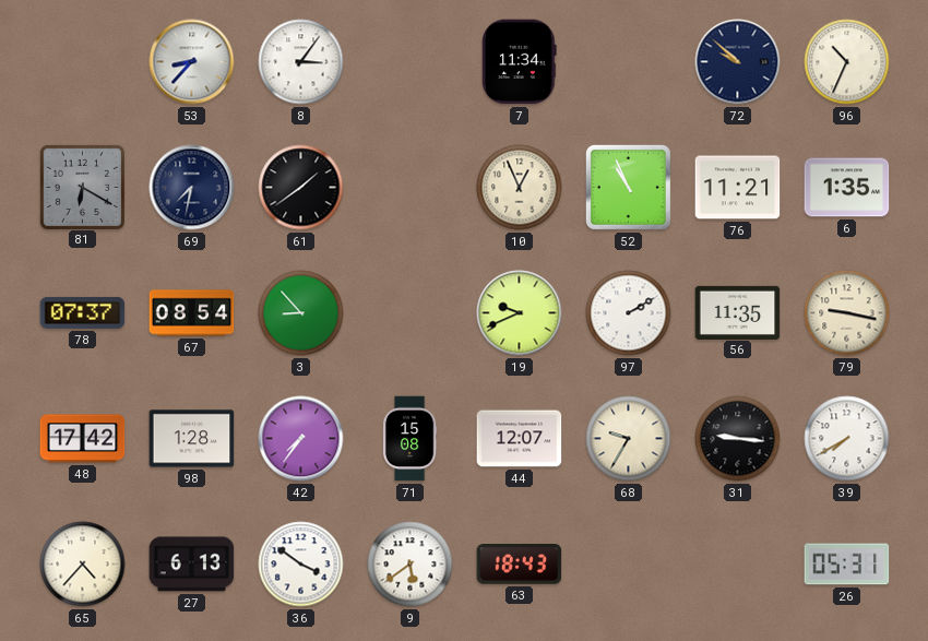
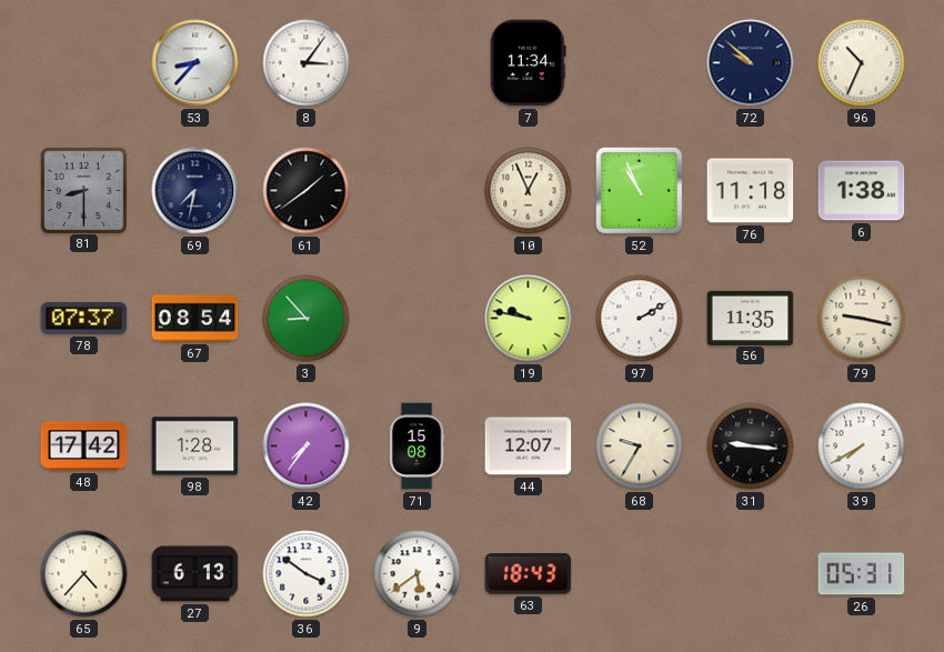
81: 6:20 -> 8:30 (83, 190)
76: 11:21 -> 11:18 (751, 191)
6: 1:35 -> 1:38 (862, 191)
19: 9:41 -> 9:47 (529, 319)
